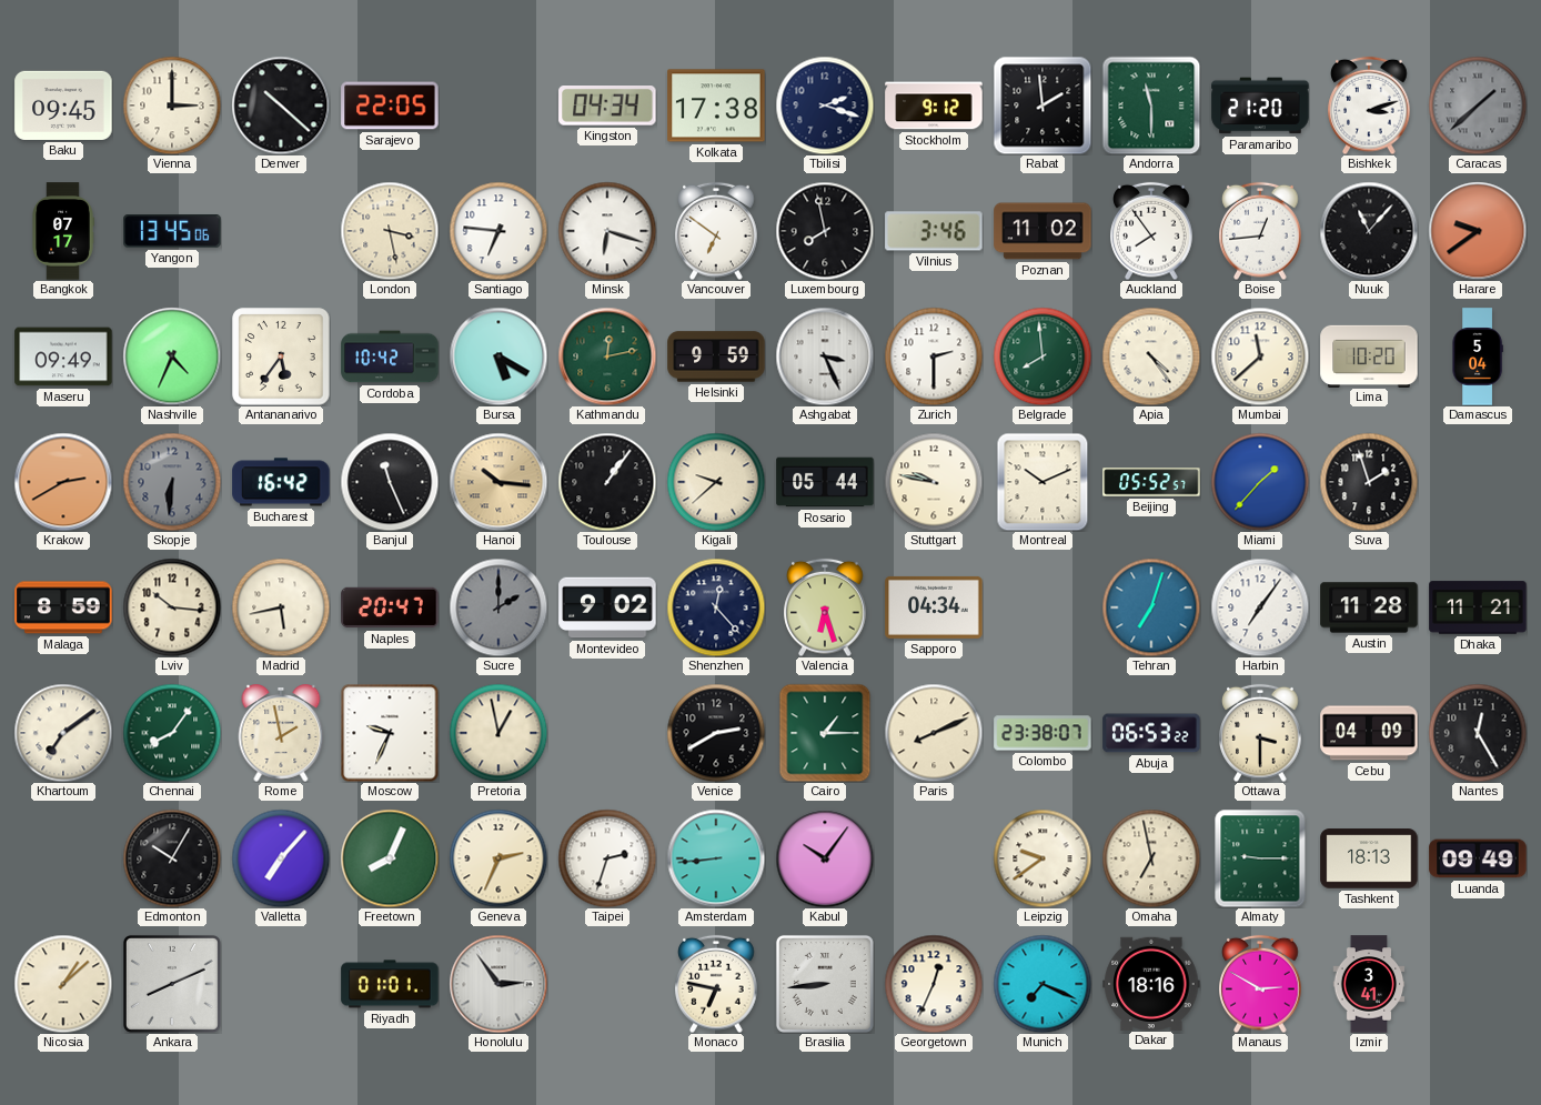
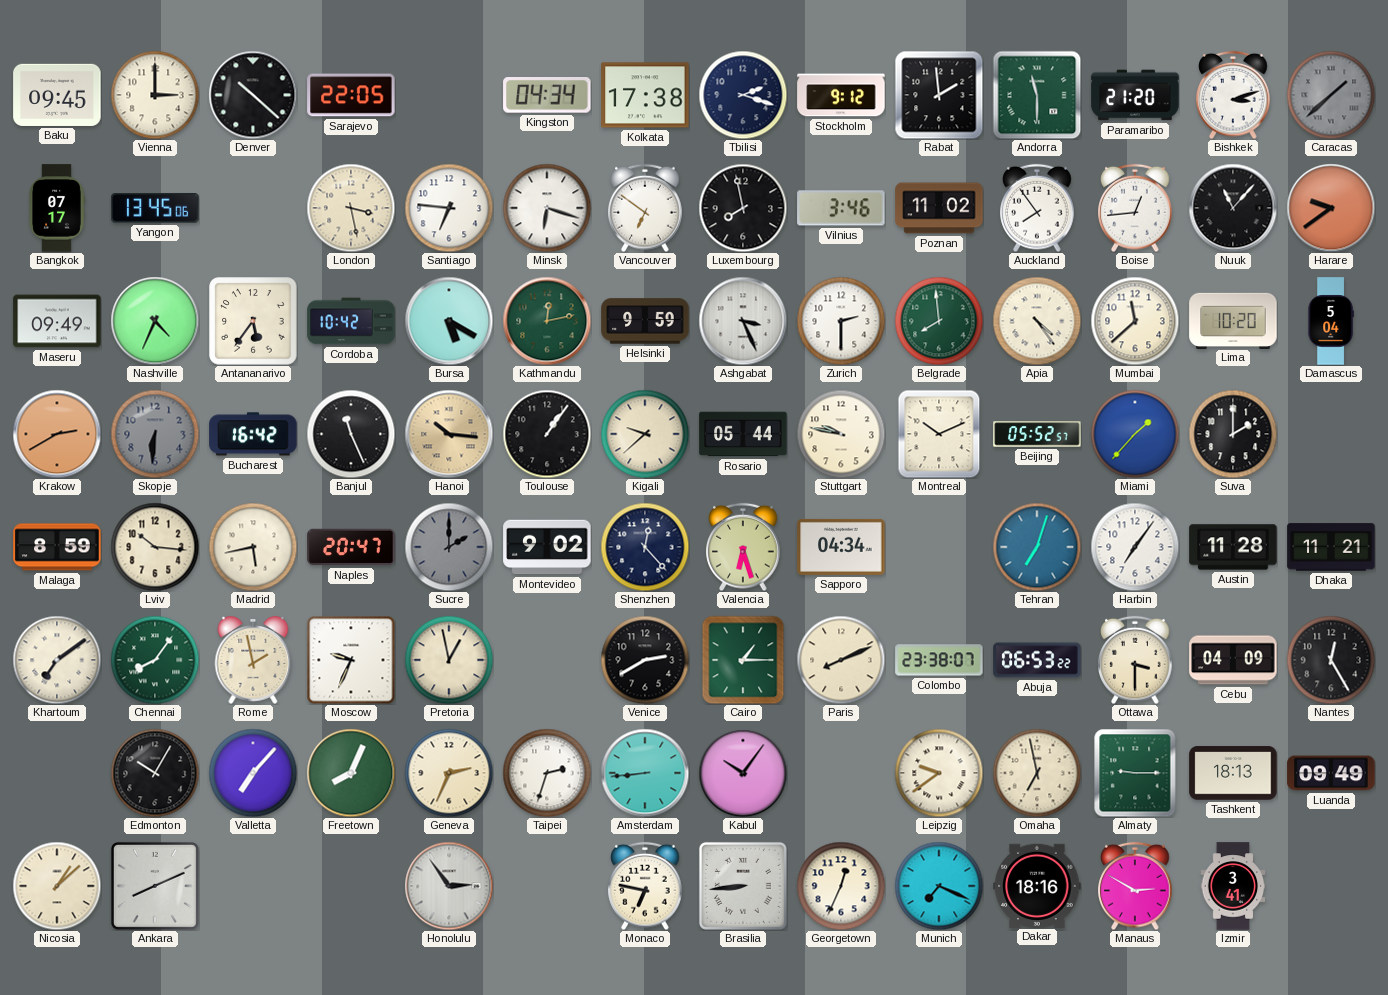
Suva: 1:57 -> 2:00 (1233, 434)
Riyadh: 01:01 -> none (390, 984)
